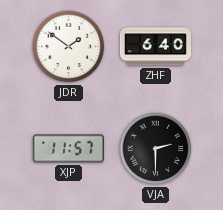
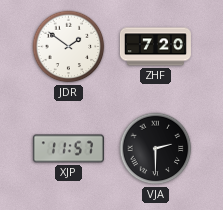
ZHF: 6:40 -> 7:20 (155, 47)
